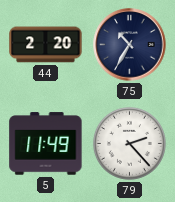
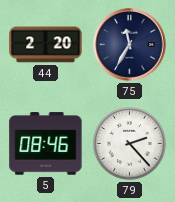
75: 10:35 -> 11:35 (130, 45)
5: 11:49 -> 08:46 (46, 144)
